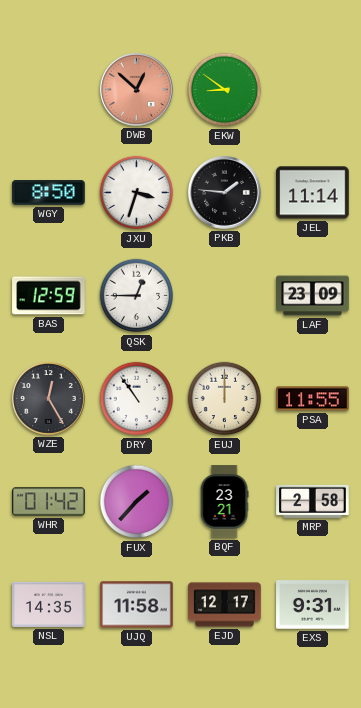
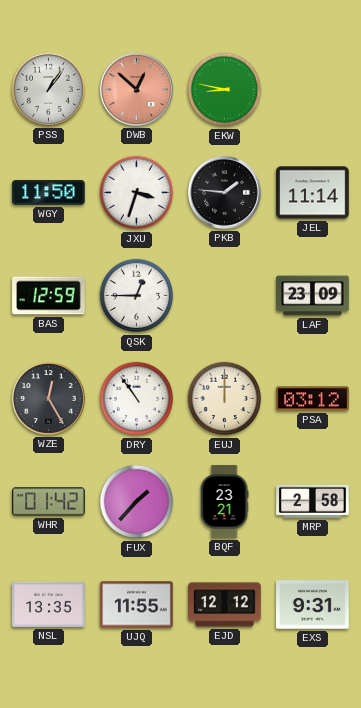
PSS: none -> 1:06 (48, 89)
EKW: 8:51 -> 8:47 (225, 90)
WGY: 8:50 -> 11:50 (49, 193)
PSA: 11:55 -> 03:12 (313, 399)
NSL: 14:35 -> 13:35 (49, 604)
UJQ: 11:58 -> 11:55 (137, 605)
EJD: 12:17 -> 12:12 (225, 605)
